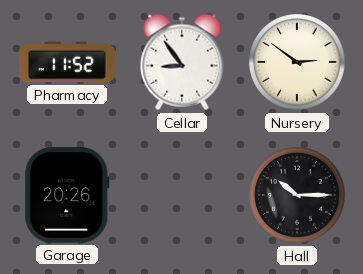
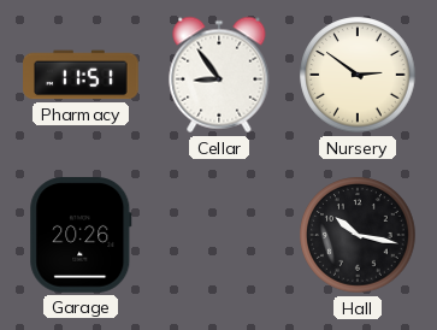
Pharmacy: 11:52 -> 11:51 (81, 75)
Hall: 10:15 -> 10:17 (358, 235)
